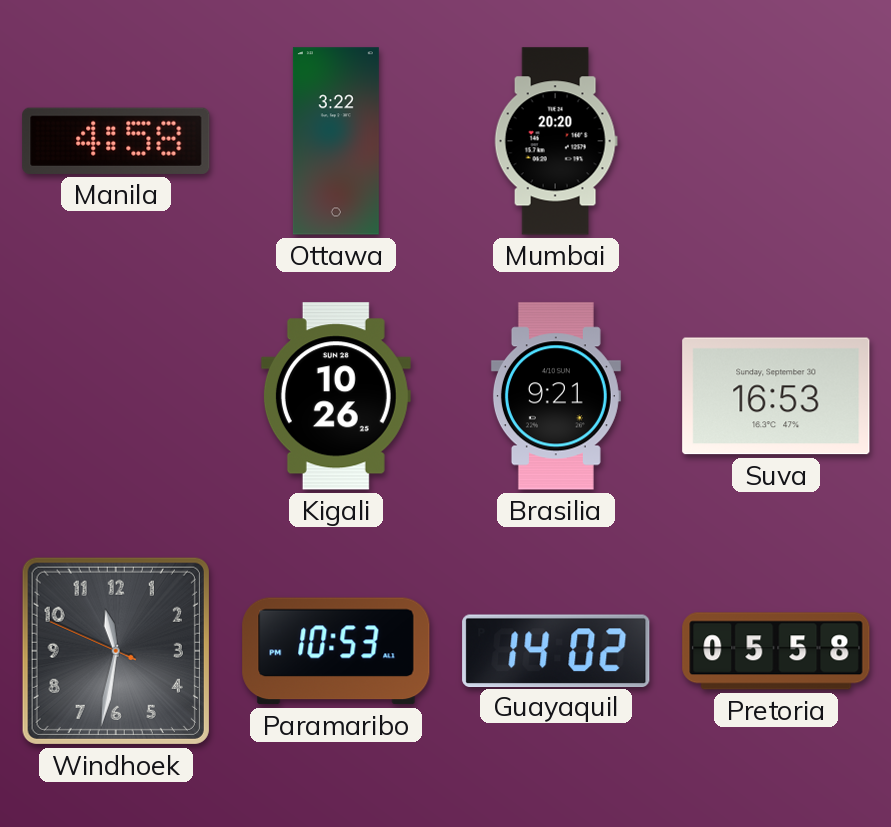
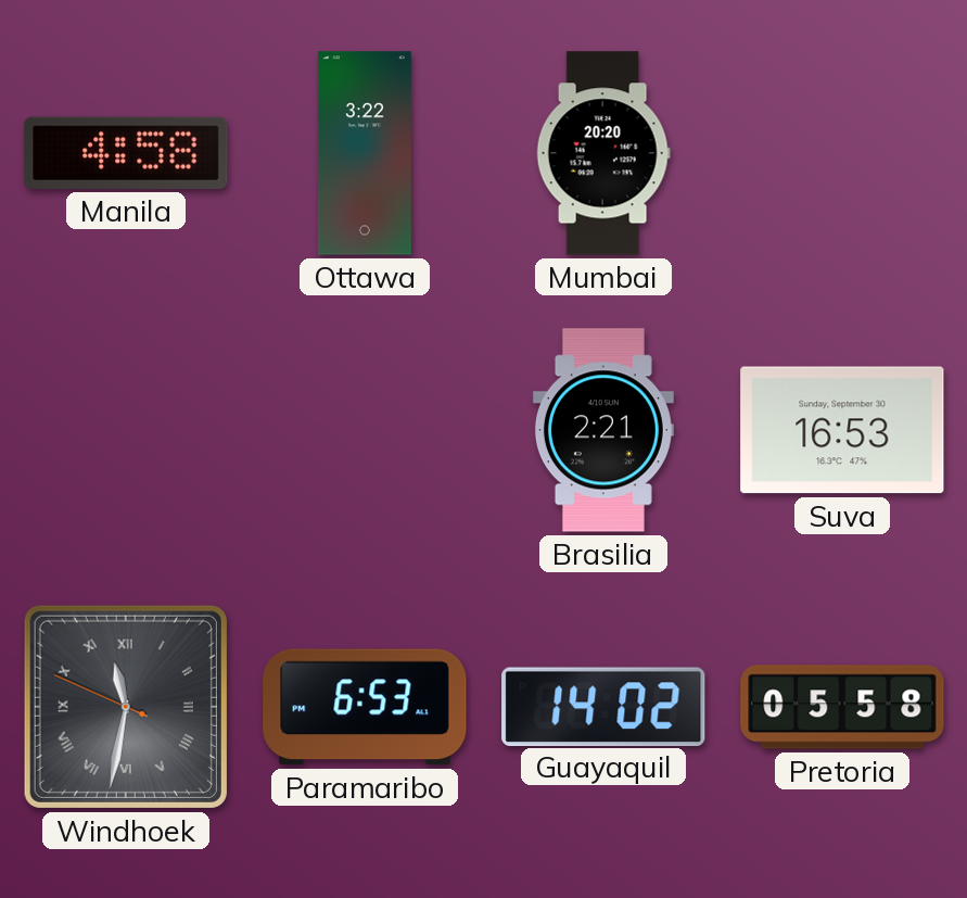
Kigali: 10:26 -> none (336, 396)
Brasilia: 9:21 -> 2:21 (603, 430)
Windhoek numerals: Arabic -> Roman (126, 707)
Paramaribo: 10:53 -> 6:53 (365, 707)
